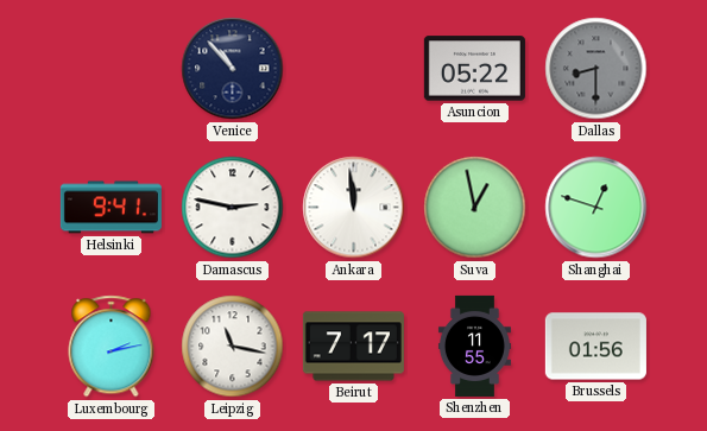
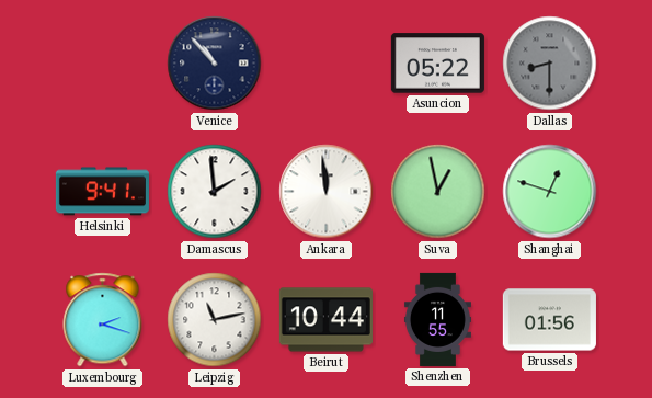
Damascus: 2:47 -> 1:59 (215, 192)
Luxembourg: 2:13 -> 2:18 (103, 320)
Leipzig: 11:17 -> 11:13 (215, 320)
Beirut: 7:17 -> 10:44 (325, 320)
